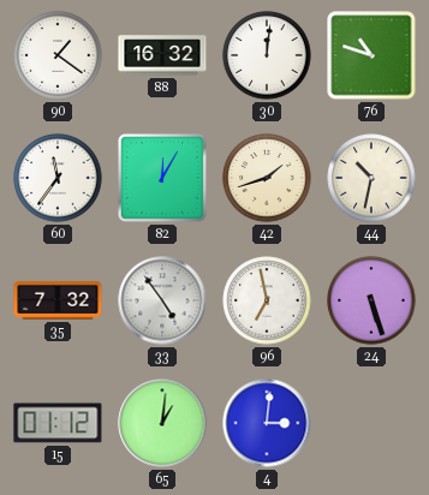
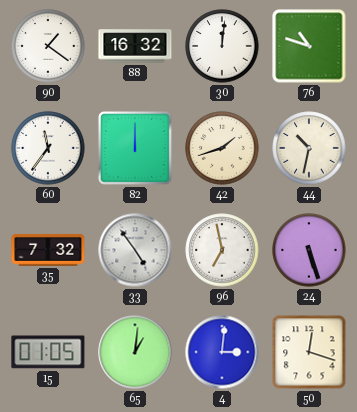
82: 12:05 -> 12:00 (135, 148)
15: 01:12 -> 01:05 (48, 352)
50: none -> 12:18 (309, 352)
